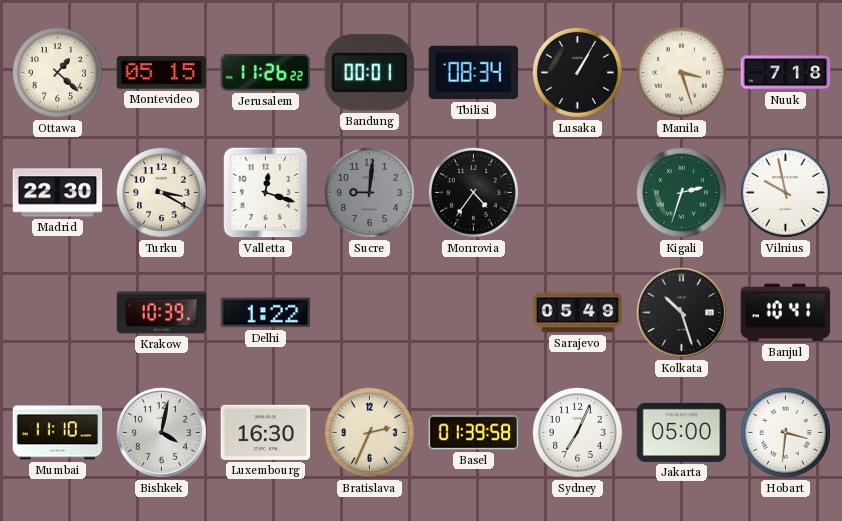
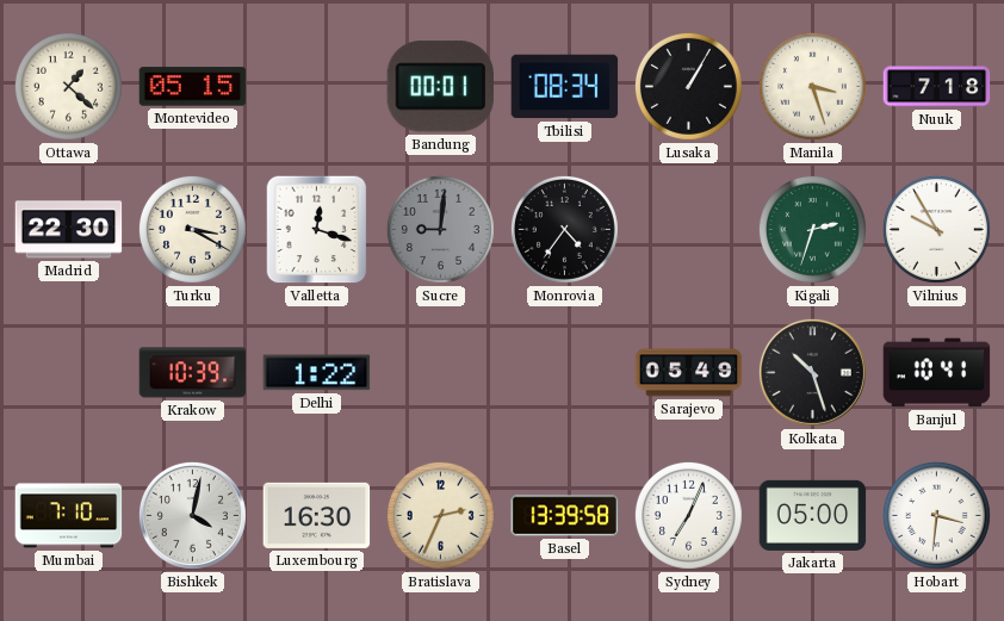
Jerusalem: 11:26 -> none (266, 73)
Vilnius: 9:58 -> 9:55 (936, 229)
Mumbai: 11:10 -> 7:10 (69, 516)
Basel: 01:39 -> 13:39 (565, 516)
